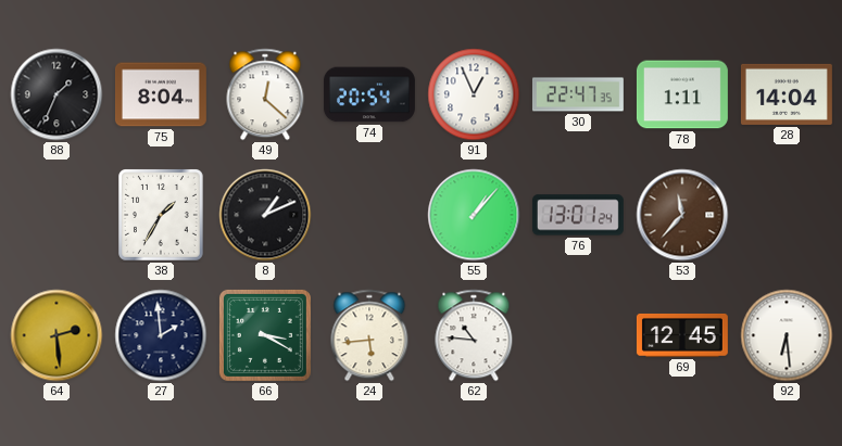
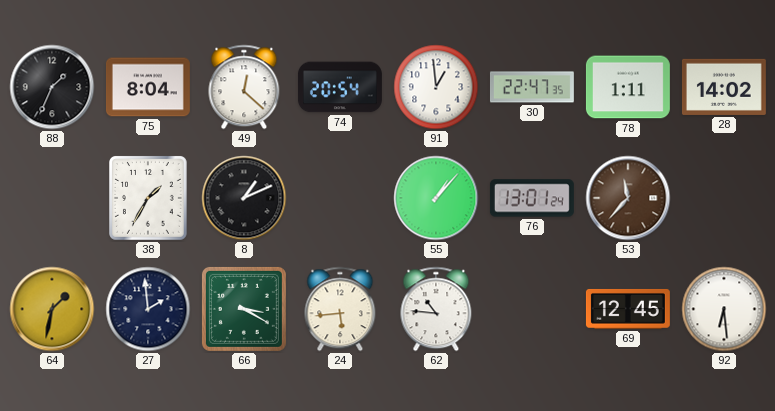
91: 12:56 -> 12:59 (436, 87)
28: 14:04 -> 14:02 (724, 87)
64: 2:29 -> 1:32 (52, 309)
